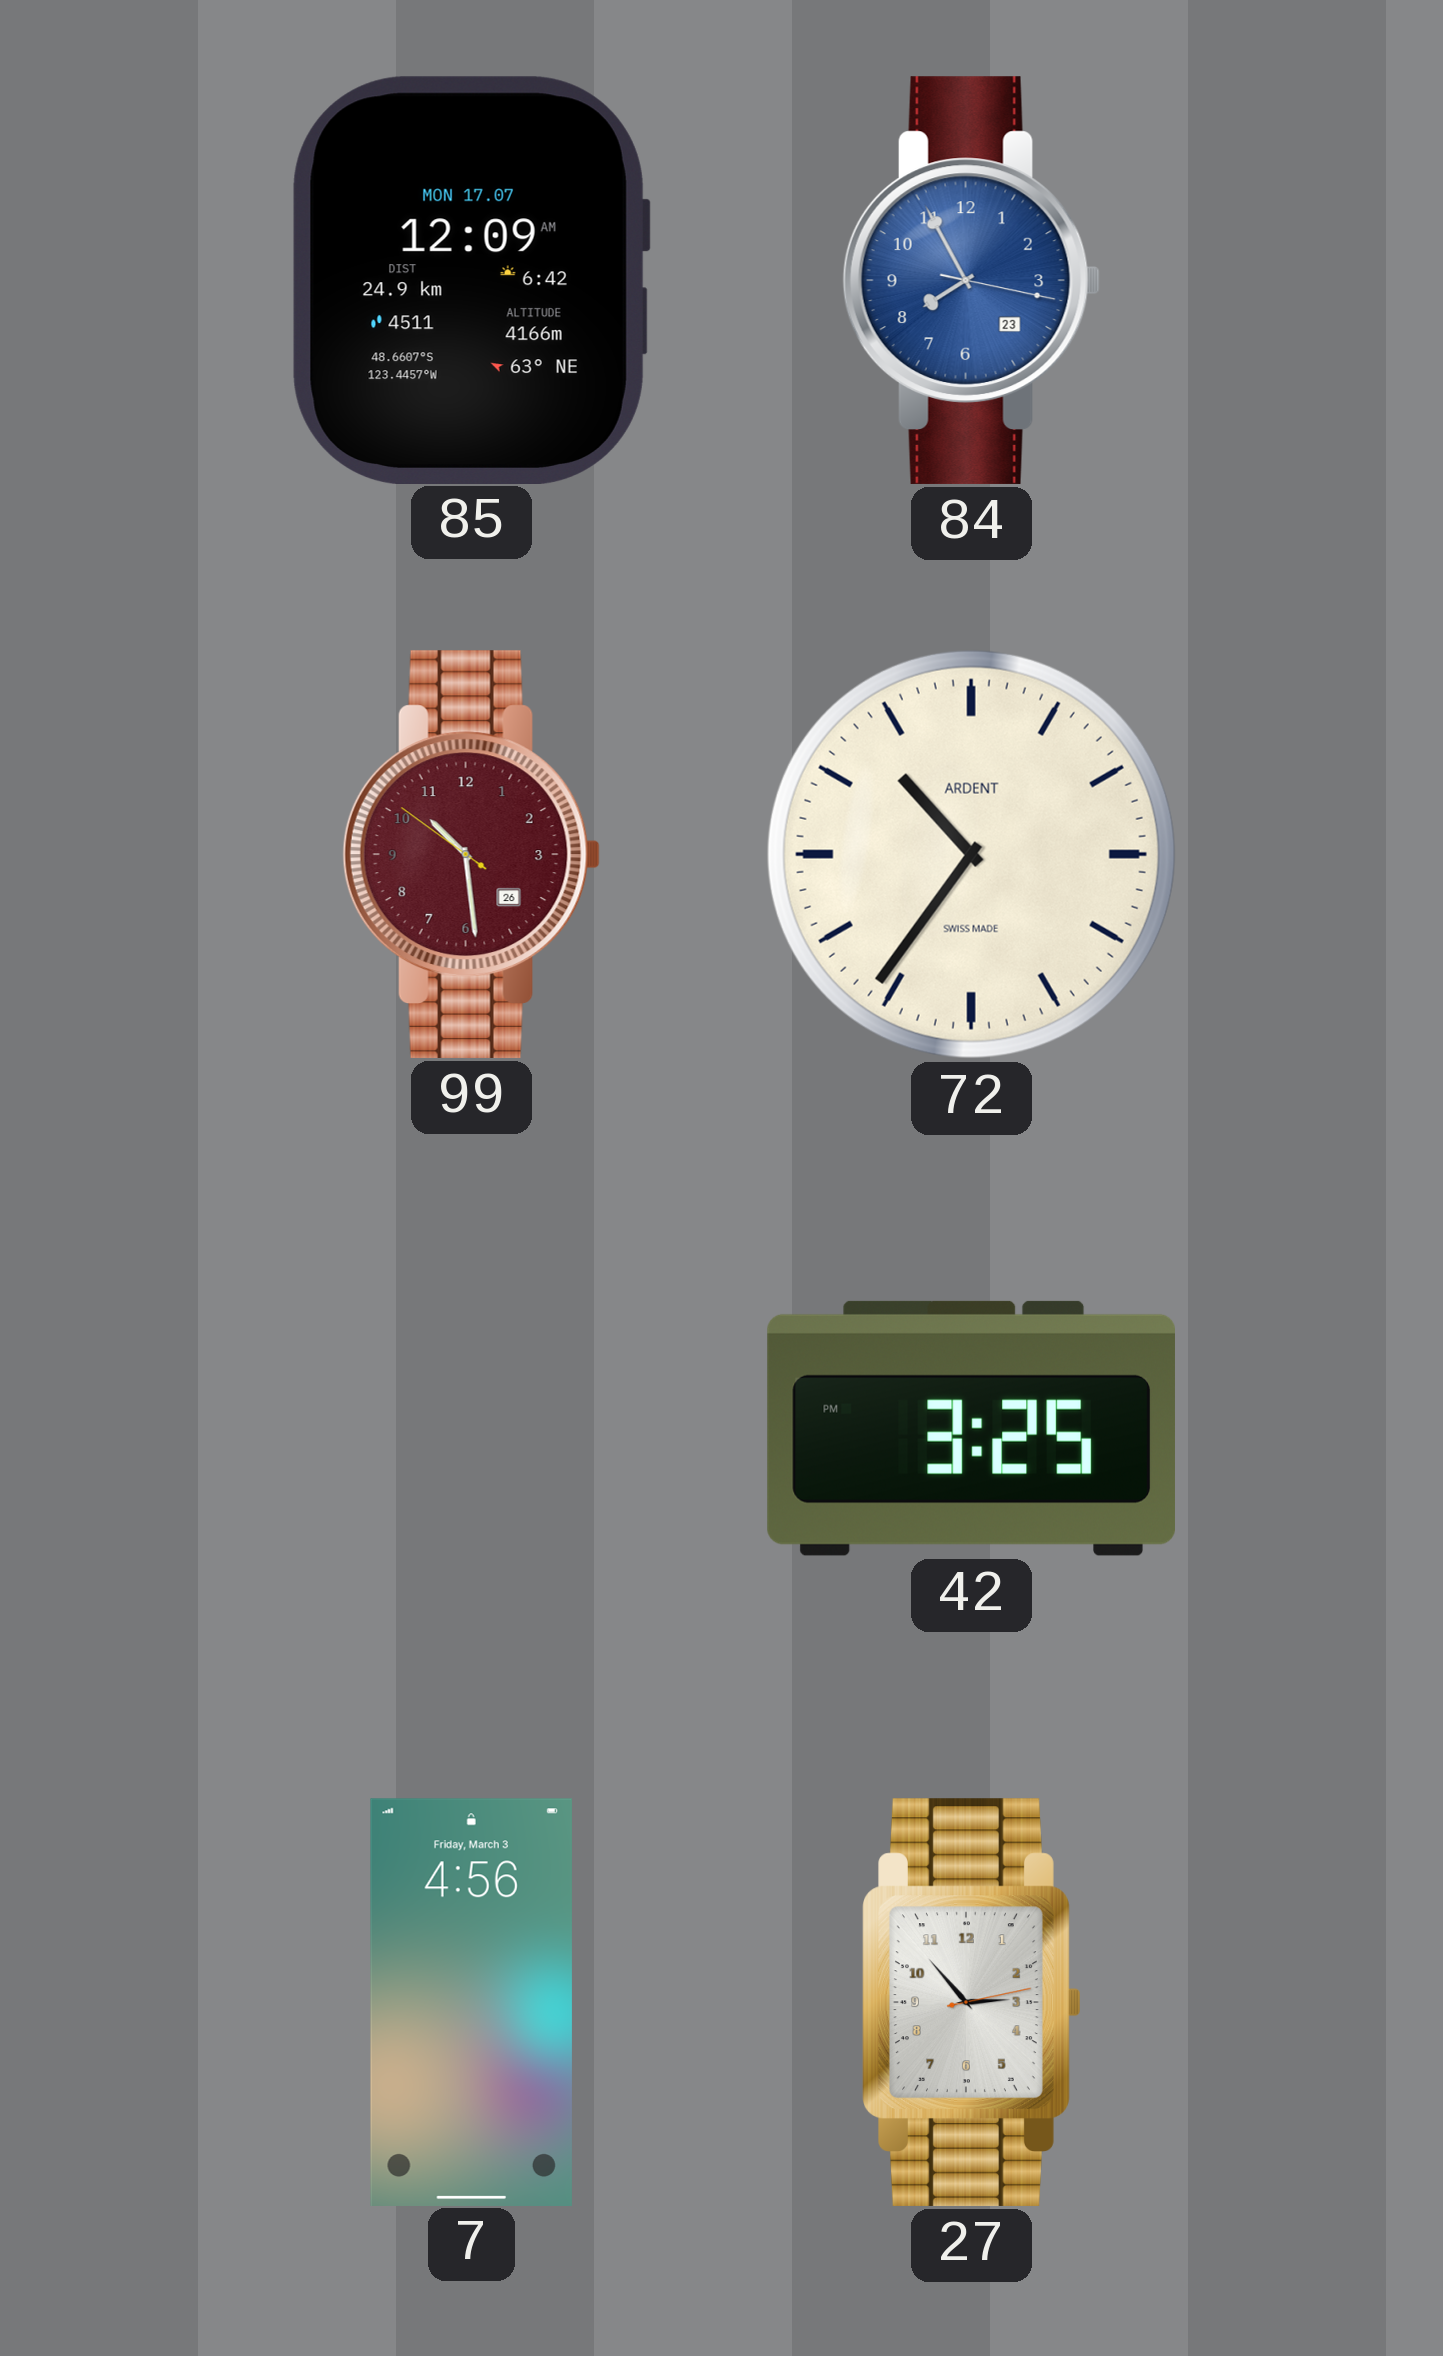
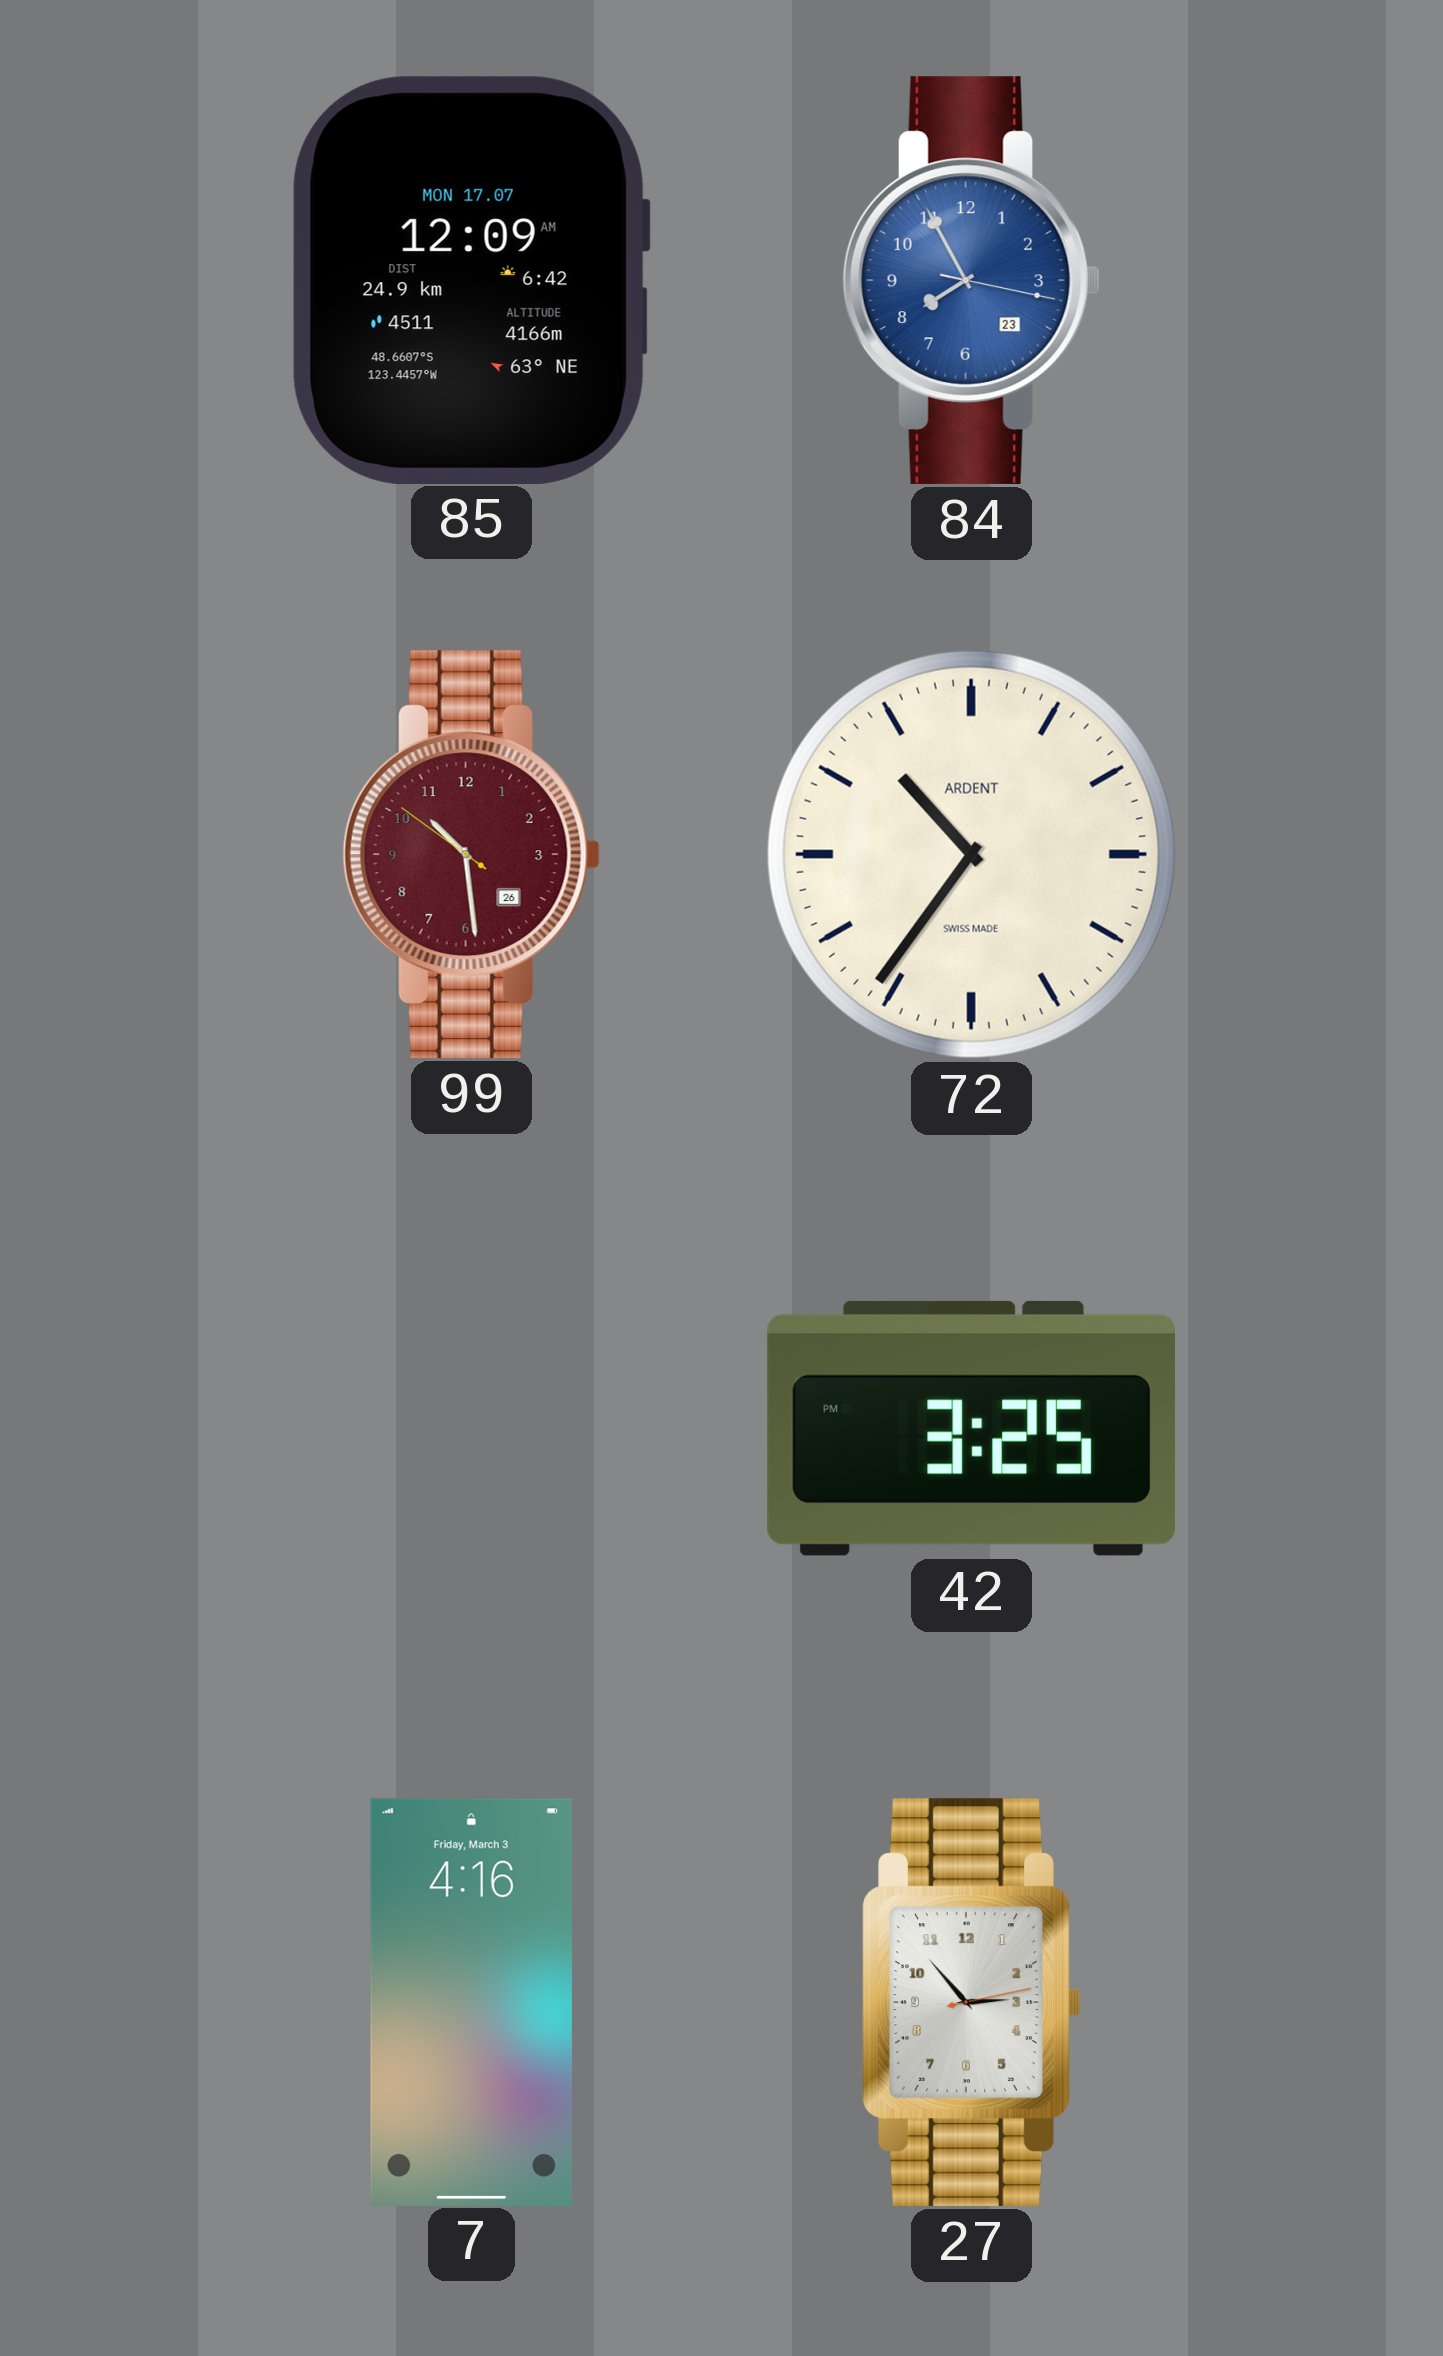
7: 4:56 -> 4:16 (471, 2002)
